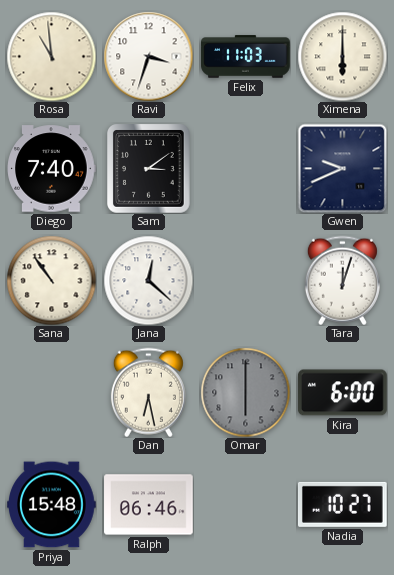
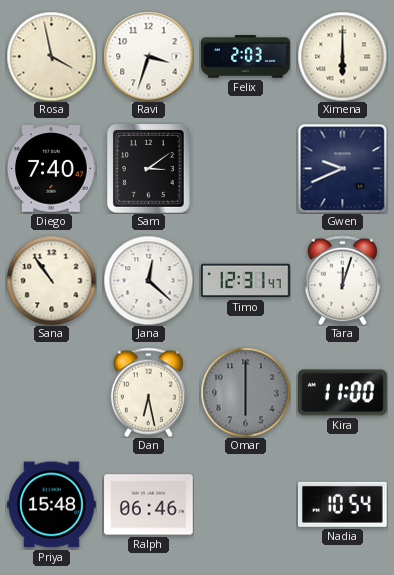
Rosa: 10:59 -> 3:58 (51, 56)
Felix: 11:03 -> 2:03 (246, 57)
Timo: none -> 12:31 (246, 281)
Kira: 6:00 -> 11:00 (343, 393)
Nadia: 10:27 -> 10:54 (342, 504)
